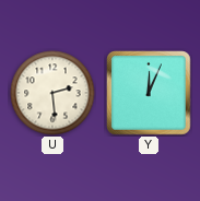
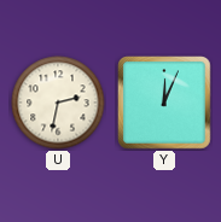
U: 2:29 -> 2:32 (58, 103)
